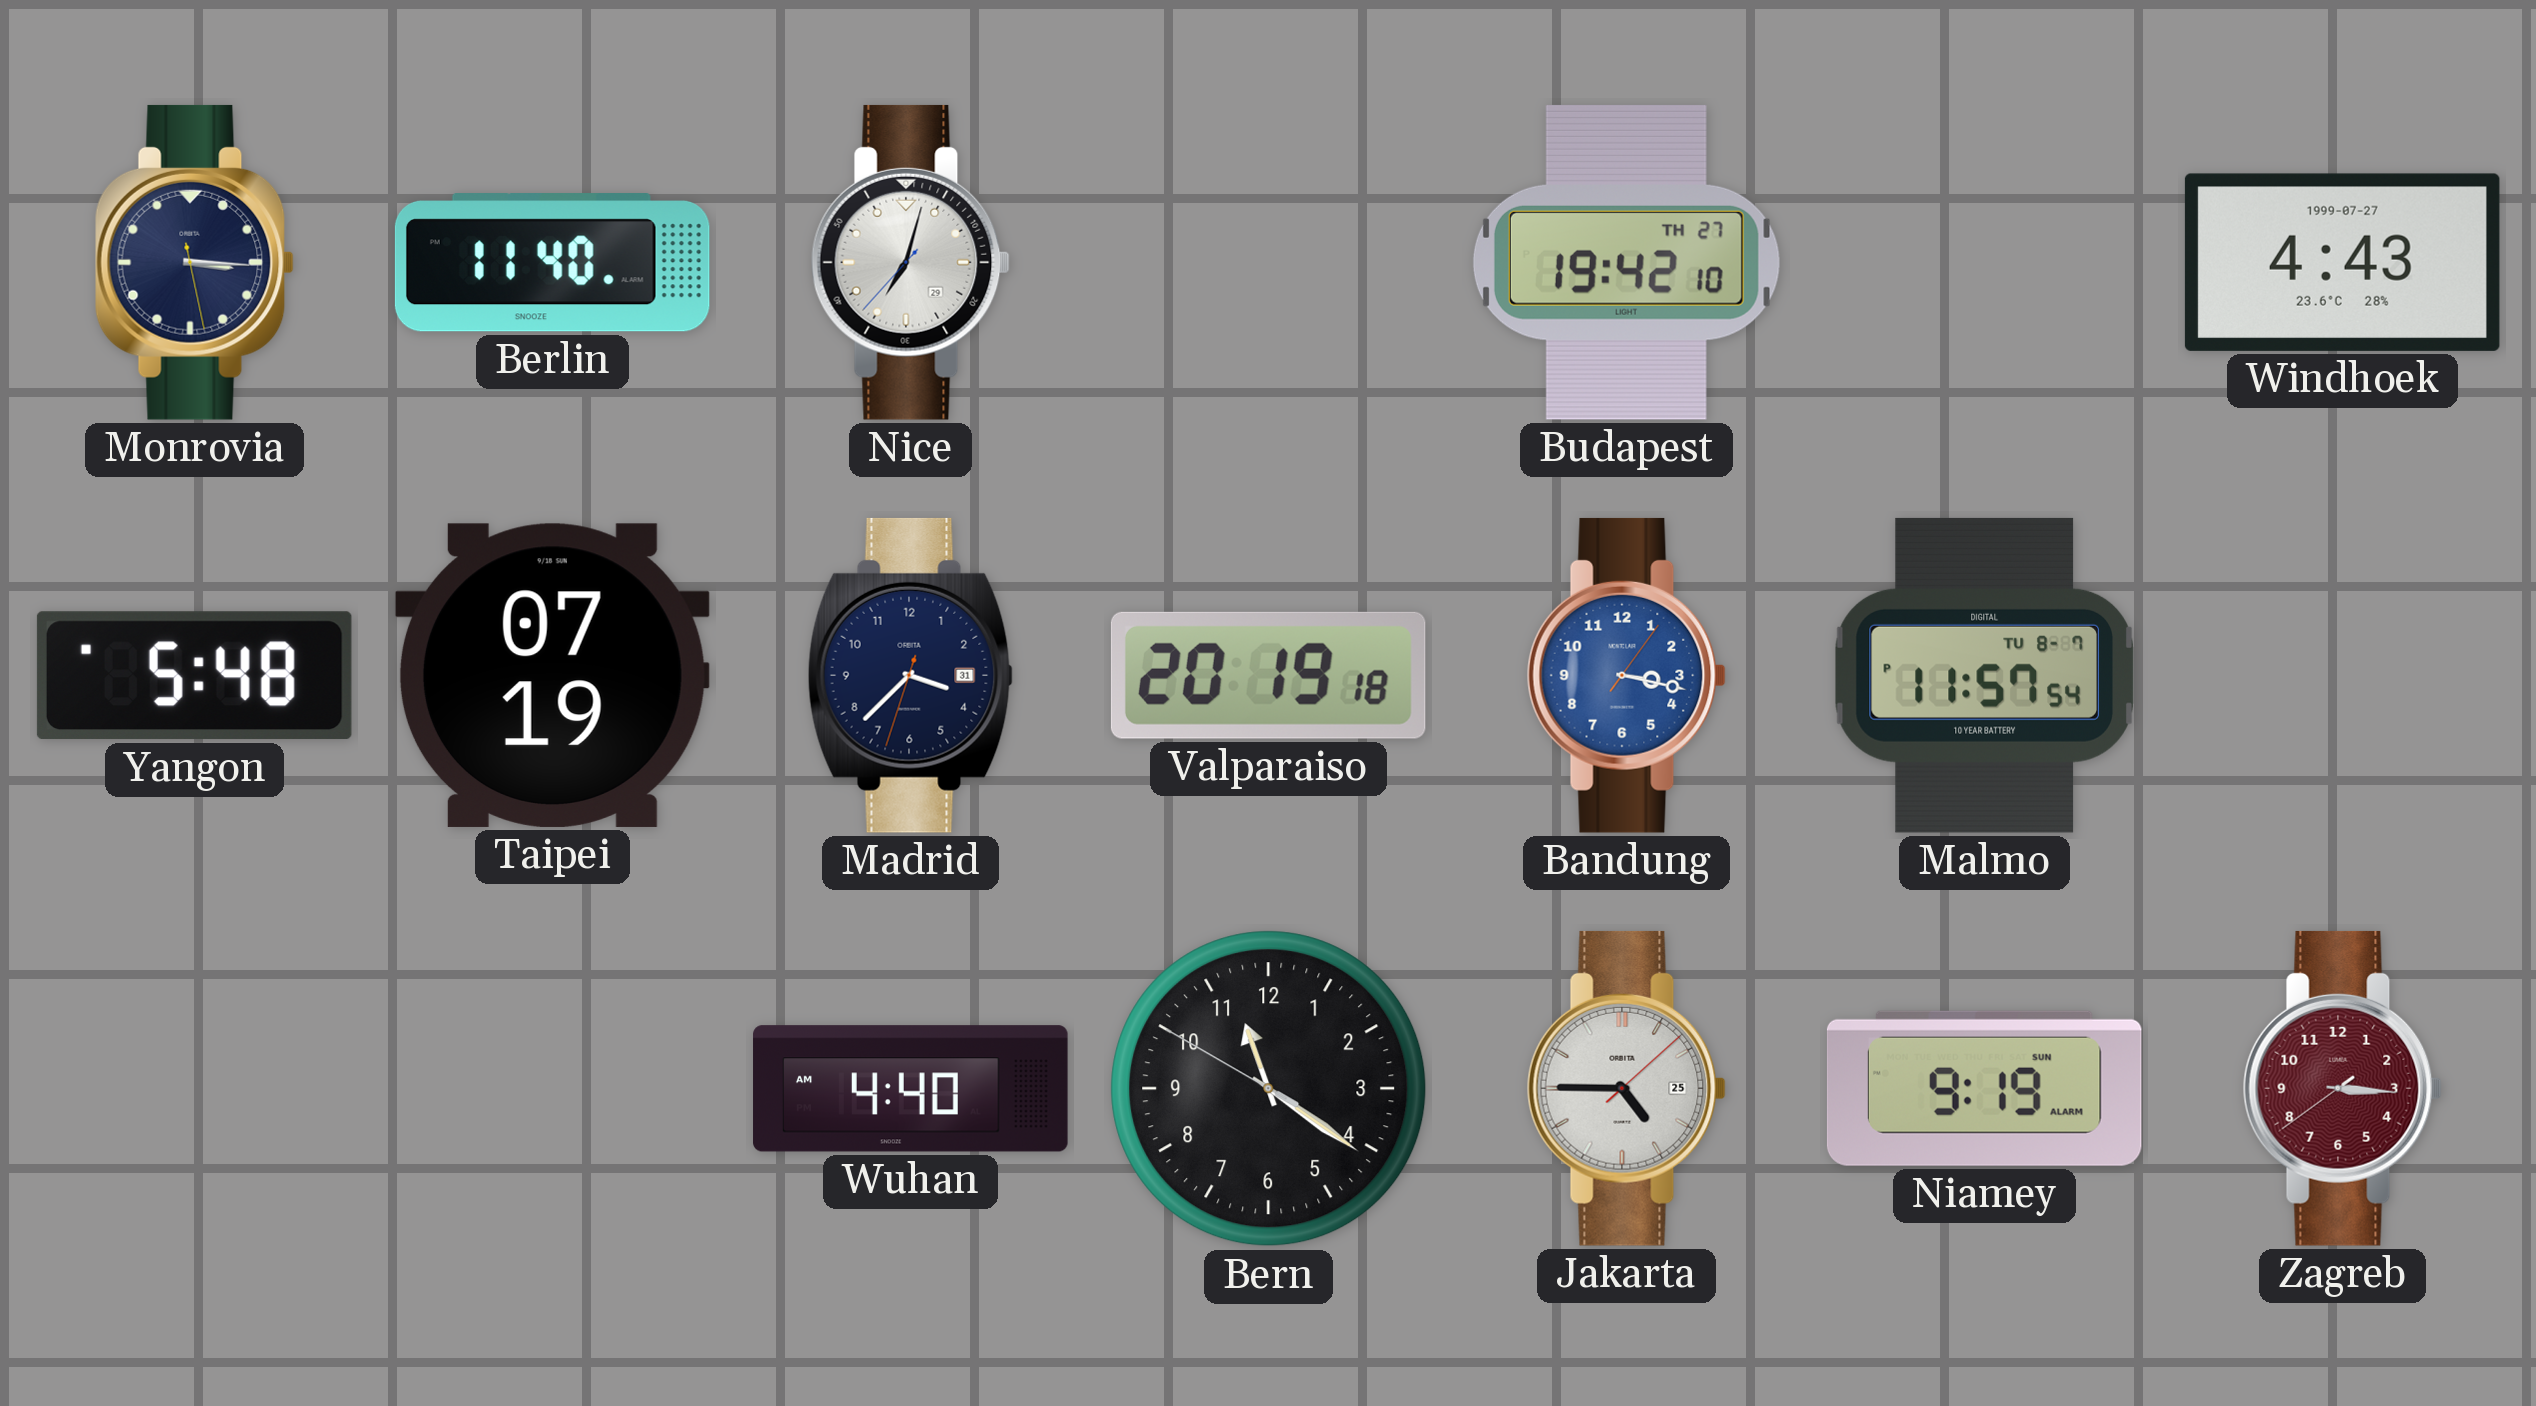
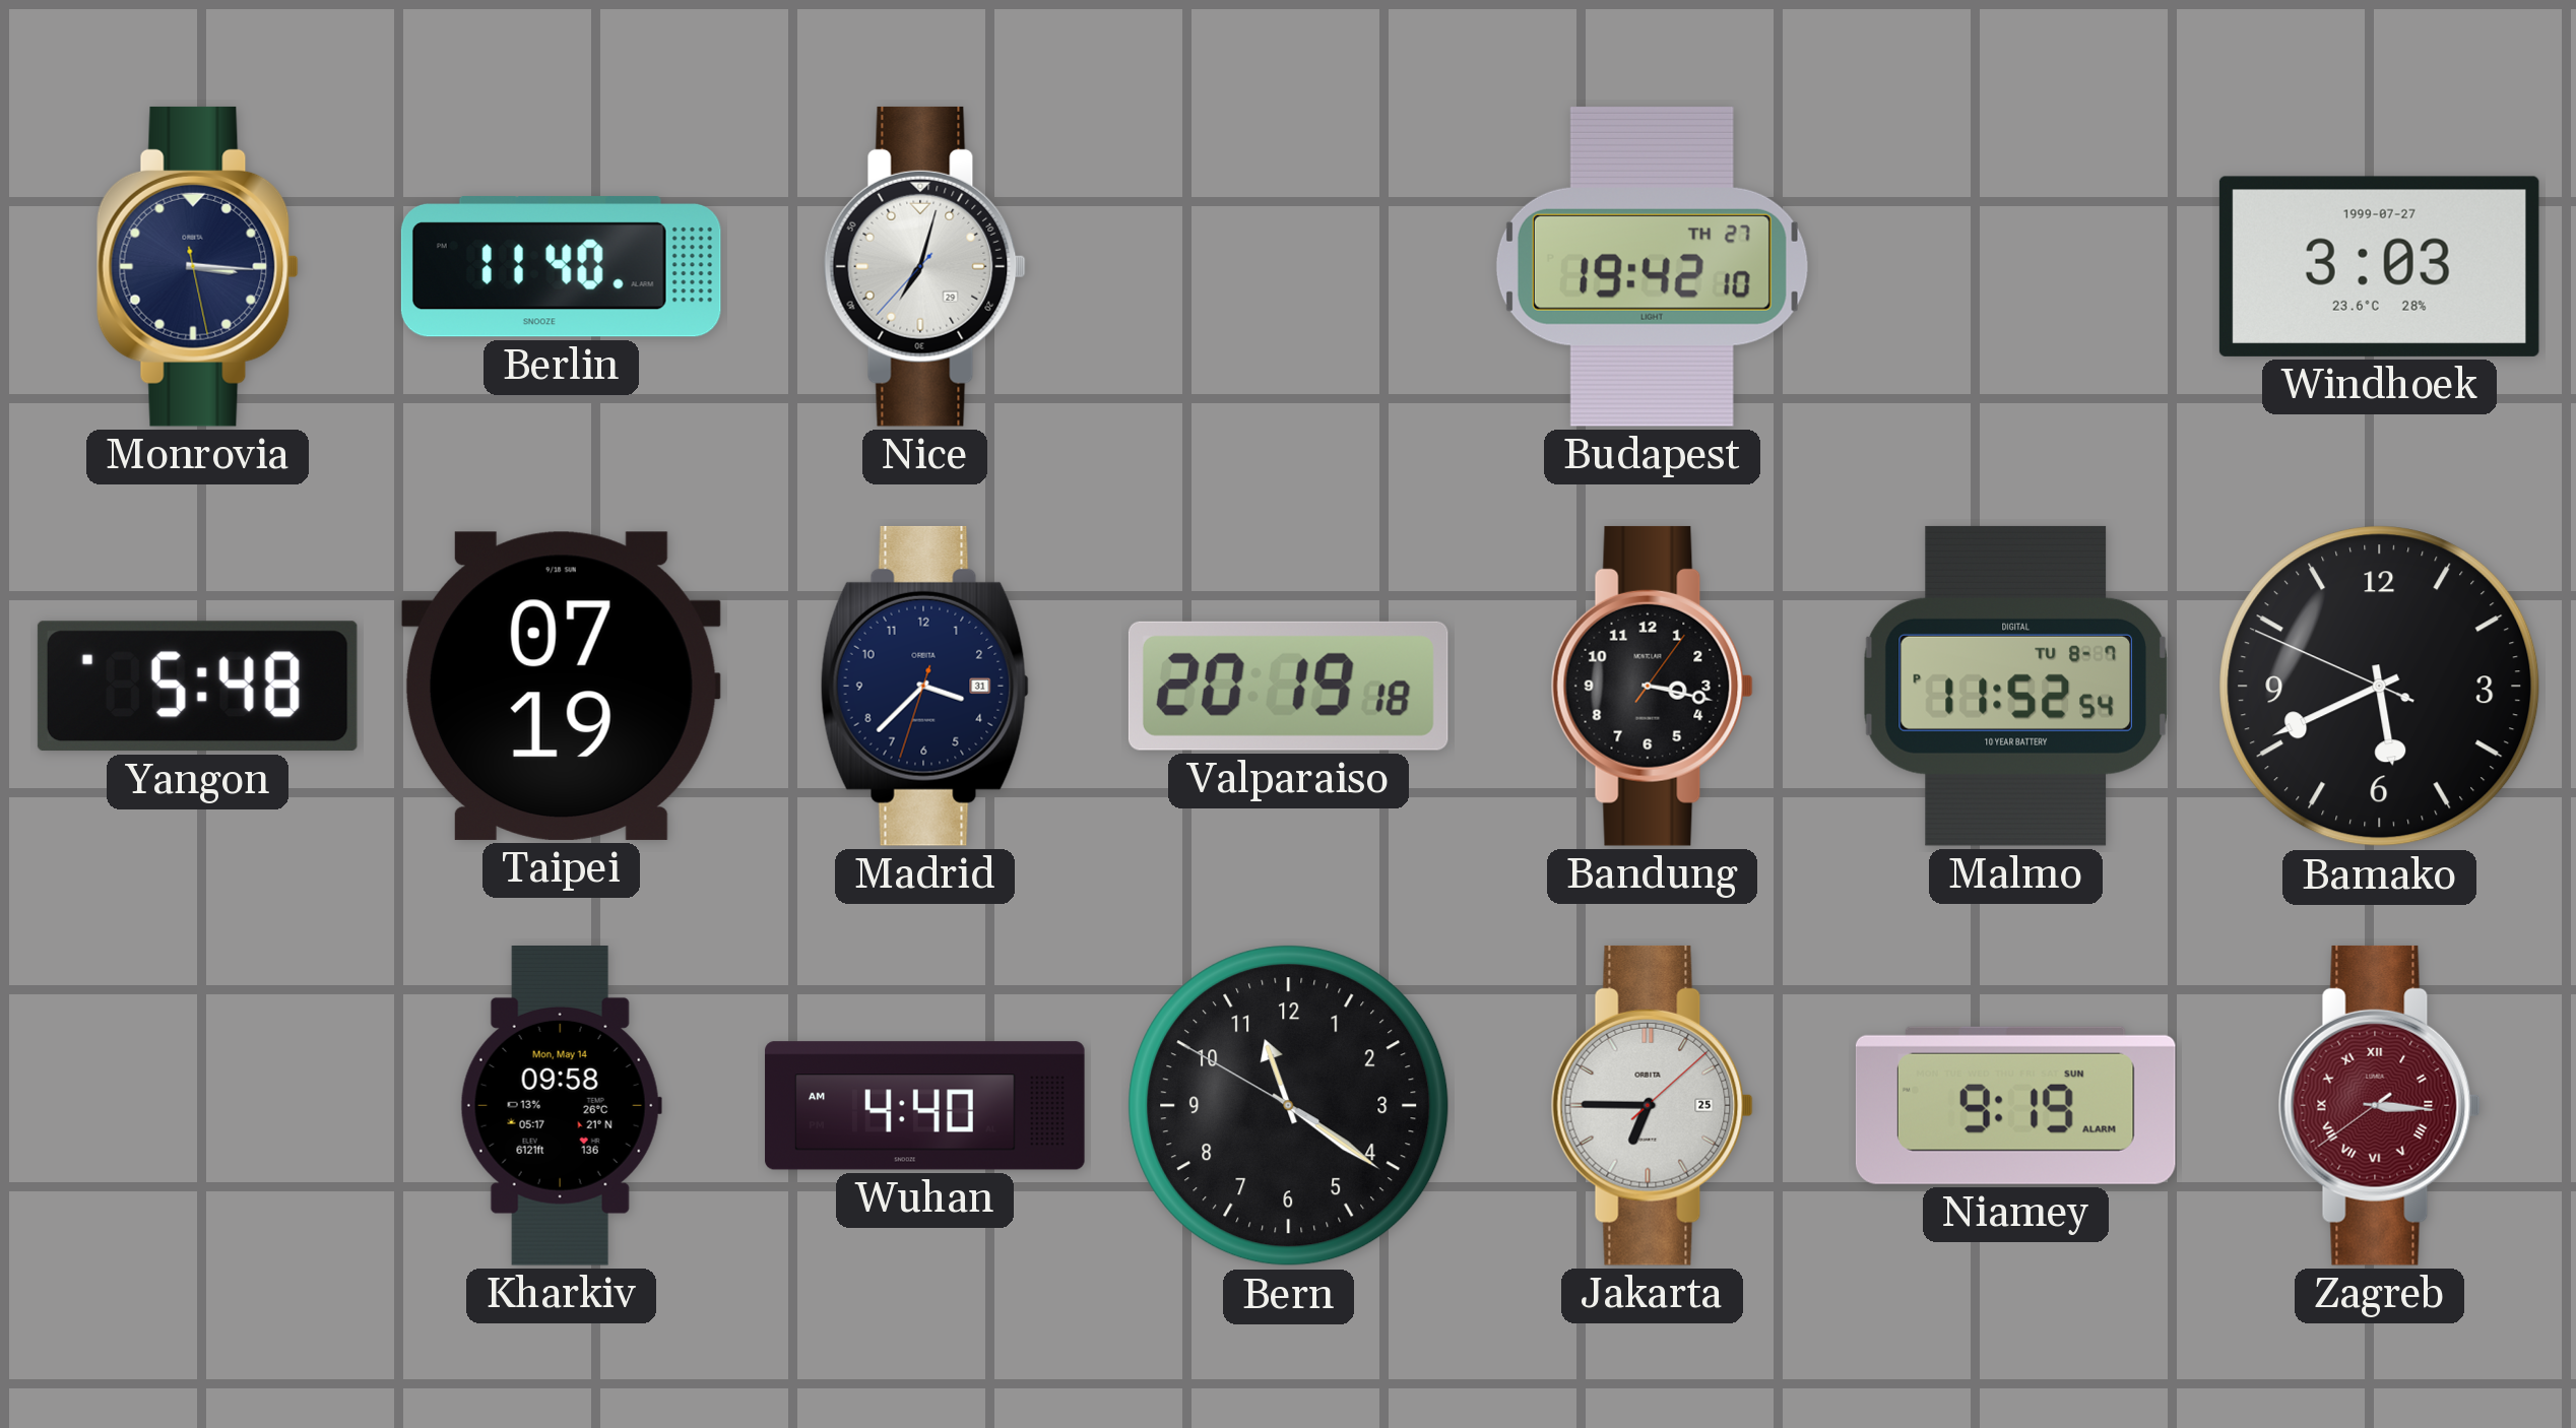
Windhoek: 4:43 -> 3:03 (2379, 266)
Bandung dial: blue -> black (1652, 686)
Malmo: 11:57 -> 11:52 (2015, 686)
Bamako: none -> 5:40 (2380, 687)
Kharkiv: none -> 09:58 (561, 1106)
Jakarta: 4:45 -> 6:45 (1652, 1105)
Zagreb numerals: Arabic -> Roman (2379, 1105)
